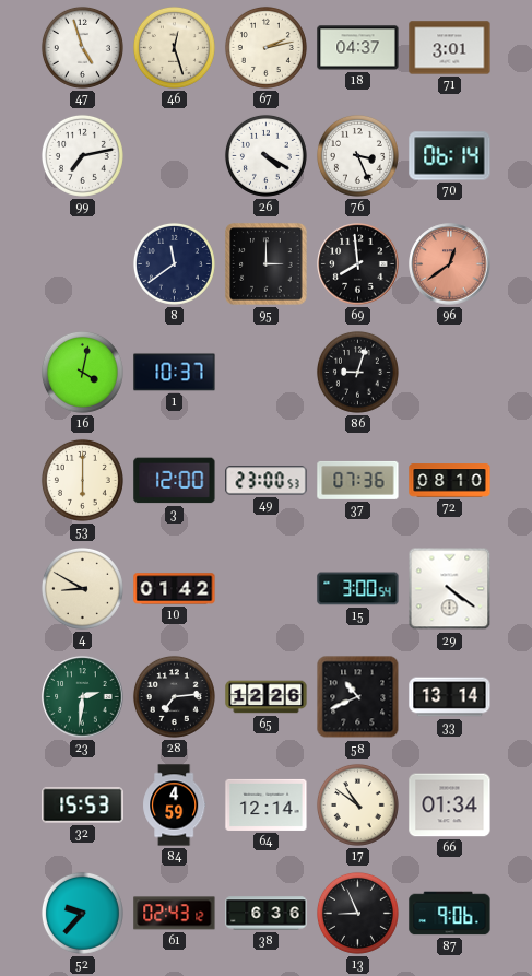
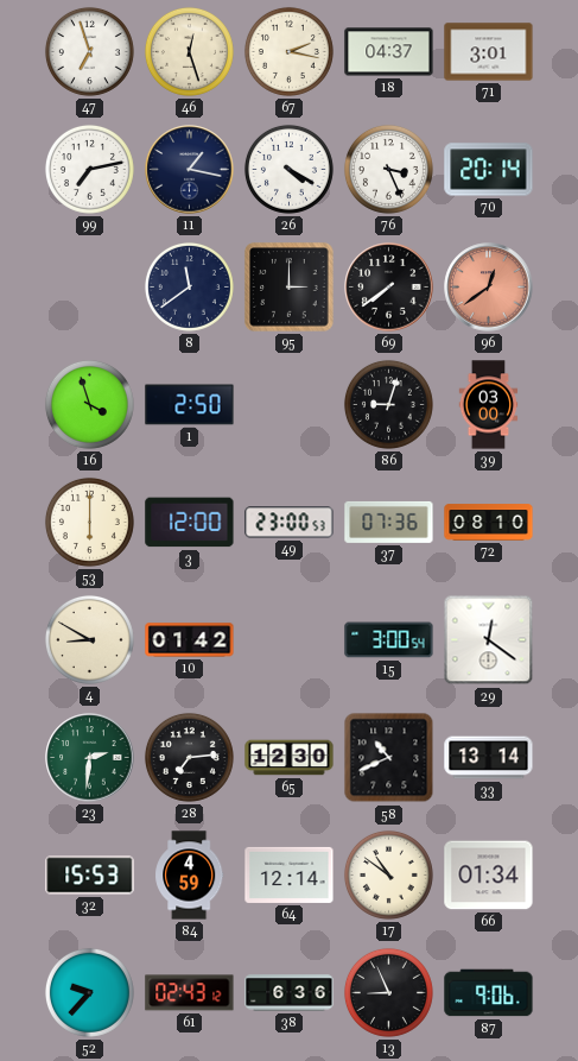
47: 4:57 -> 6:57 (89, 51)
67: 2:13 -> 2:17 (288, 51)
11: none -> 1:17 (190, 170)
70: 06:14 -> 20:14 (489, 170)
69: 7:59 -> 7:39 (389, 288)
16: 4:02 -> 3:57 (89, 404)
1: 10:37 -> 2:50 (190, 405)
39: none -> 03:00 (489, 405)
29: 4:21 -> 12:21 (489, 640)
65: 12:26 -> 12:30 (290, 758)
